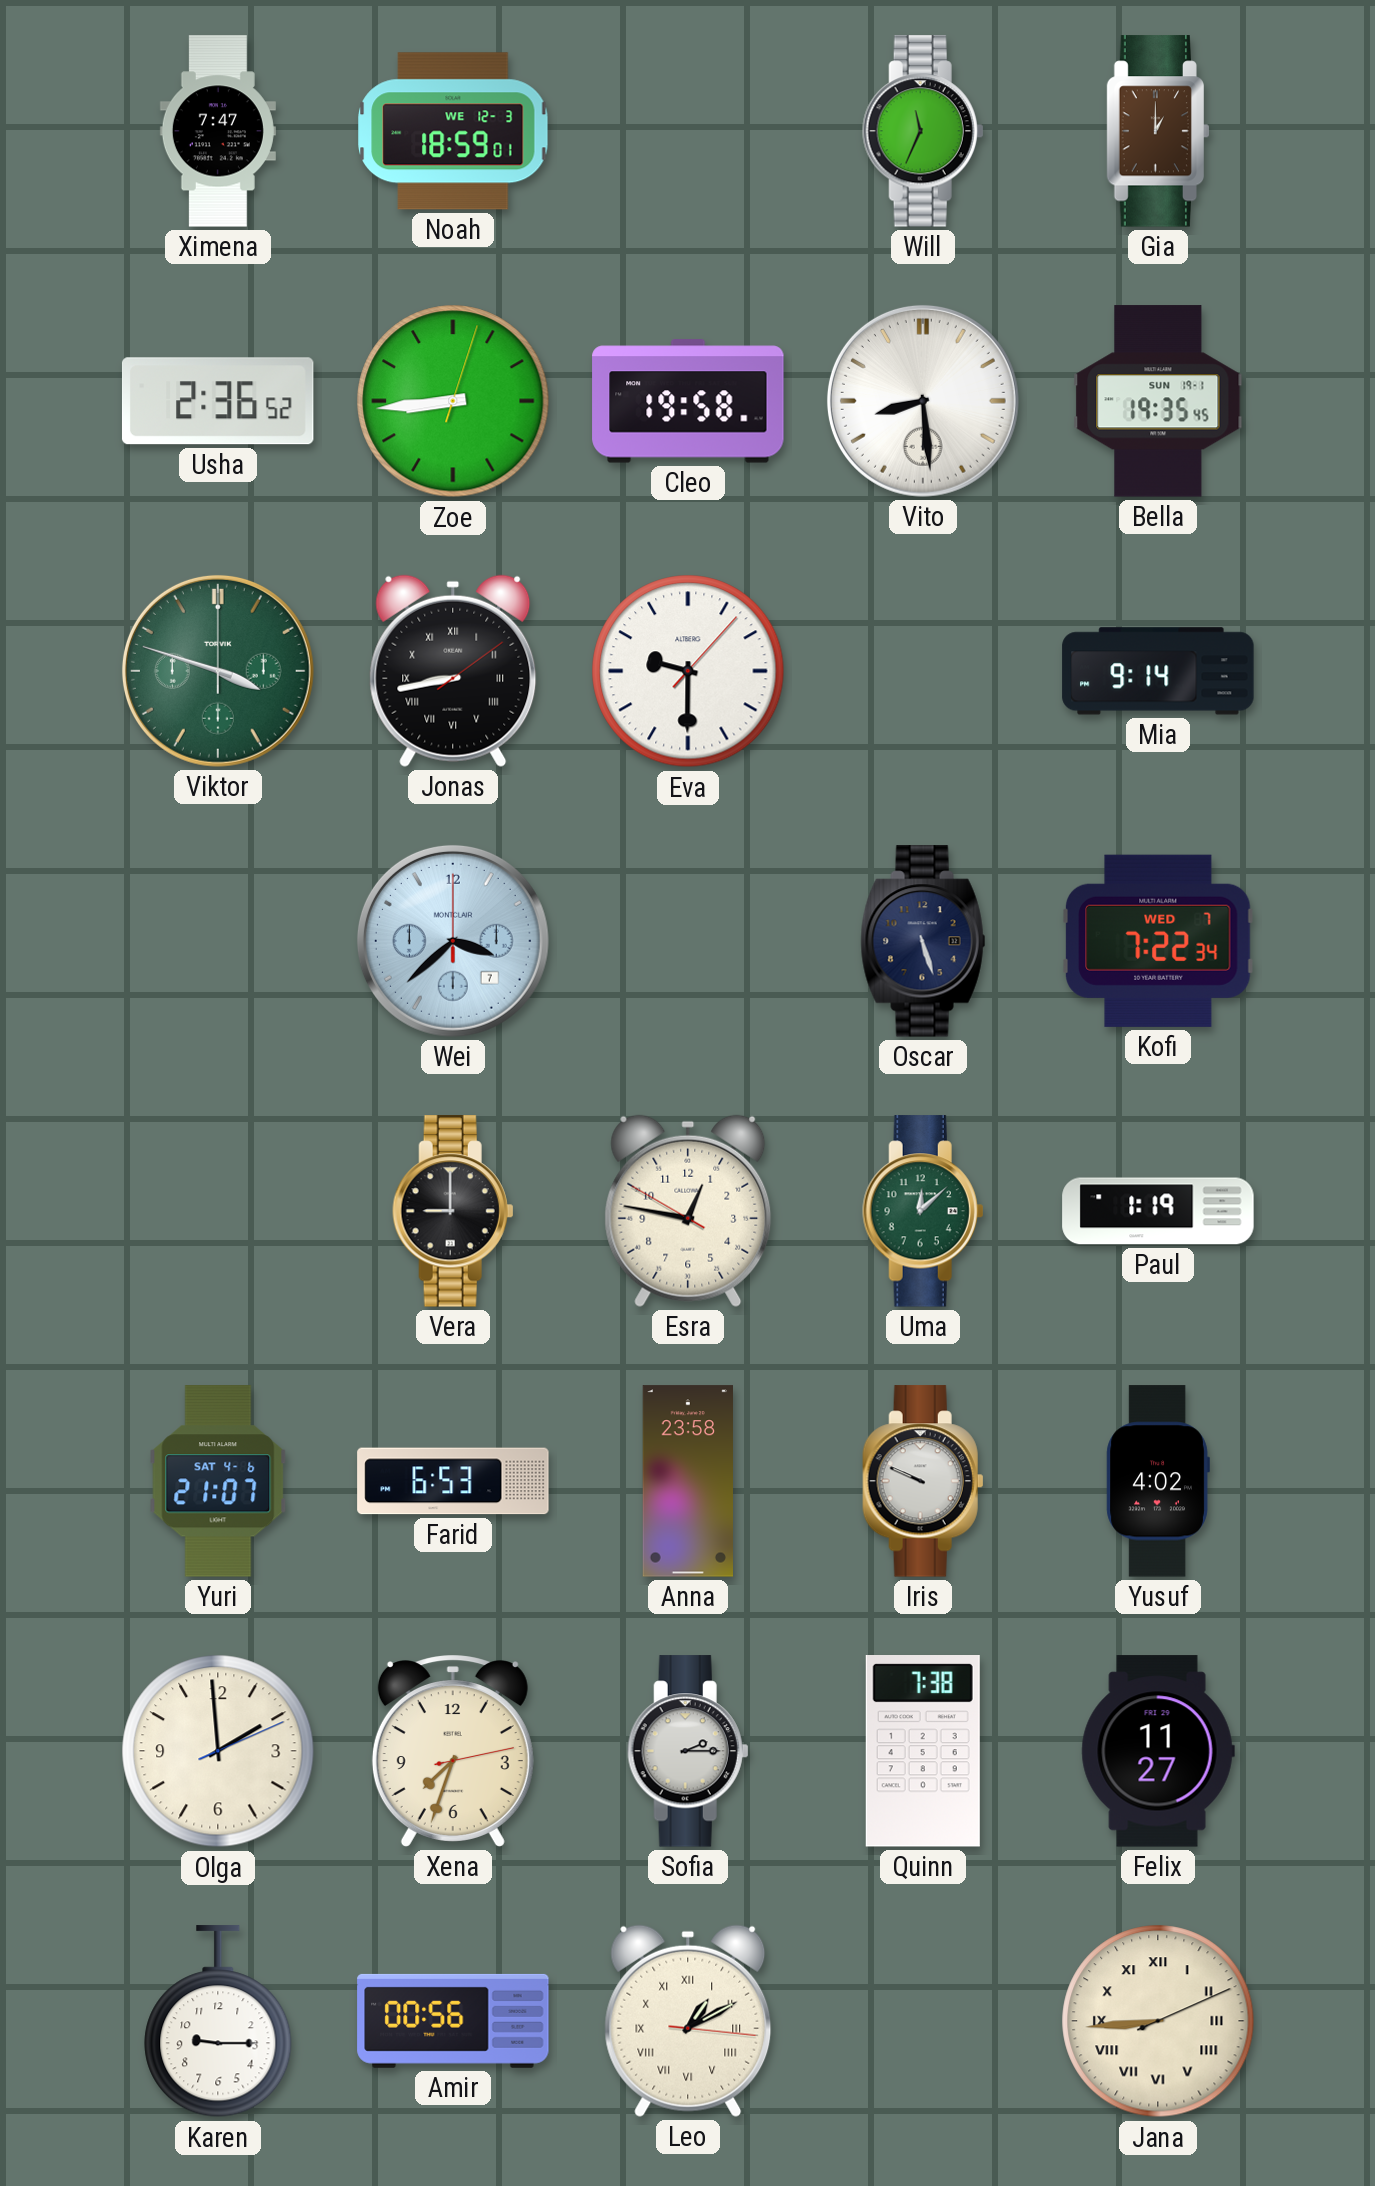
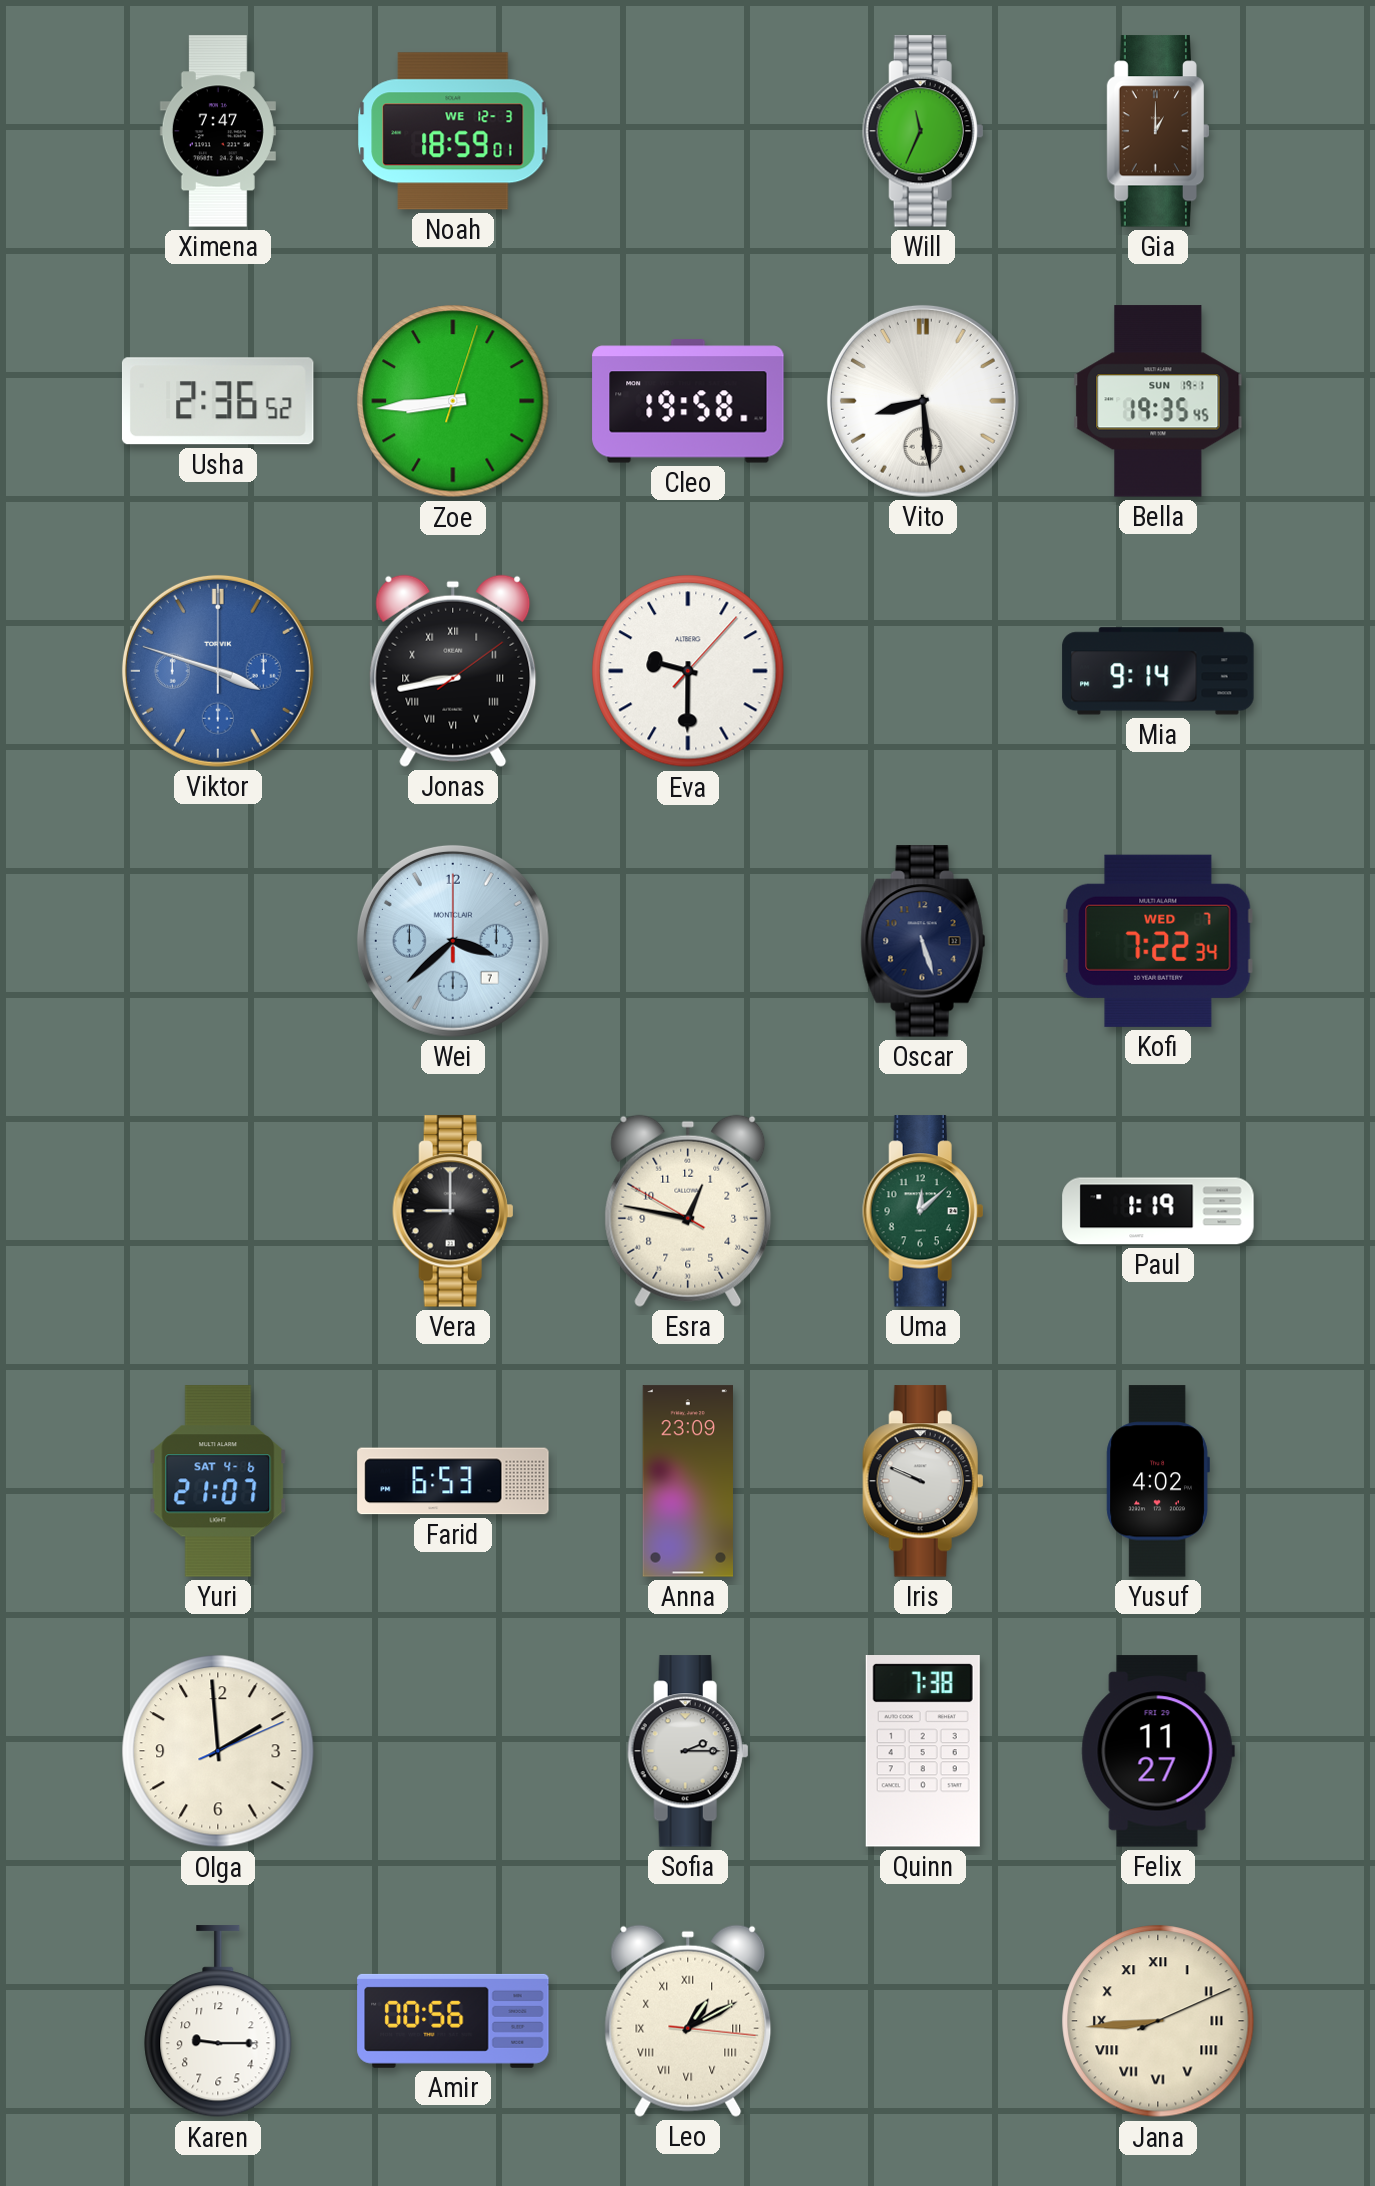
Viktor dial: green -> blue (218, 671)
Anna: 23:58 -> 23:09 (688, 1481)
Xena: 7:33 -> none (453, 1751)
